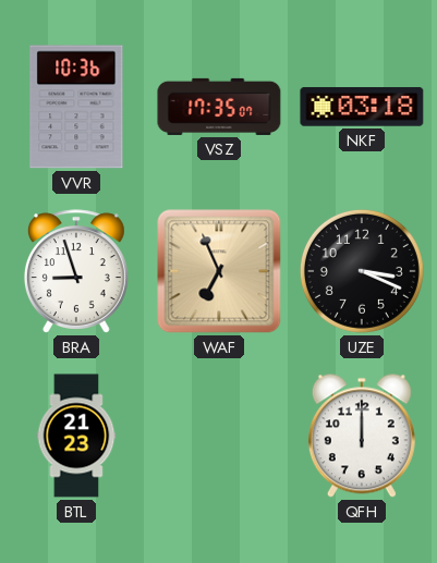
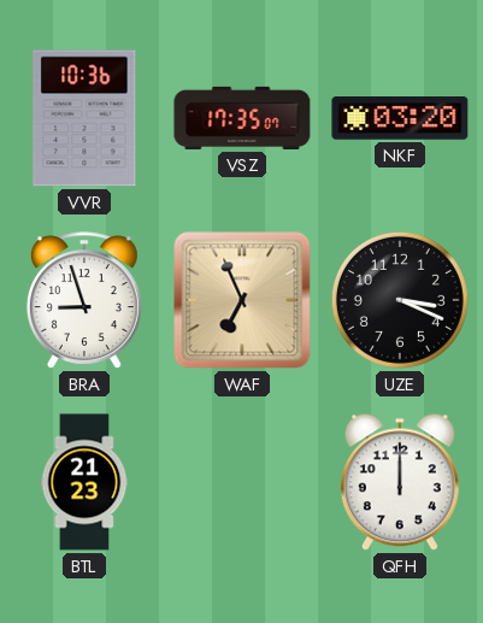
NKF: 03:18 -> 03:20 (400, 118)
